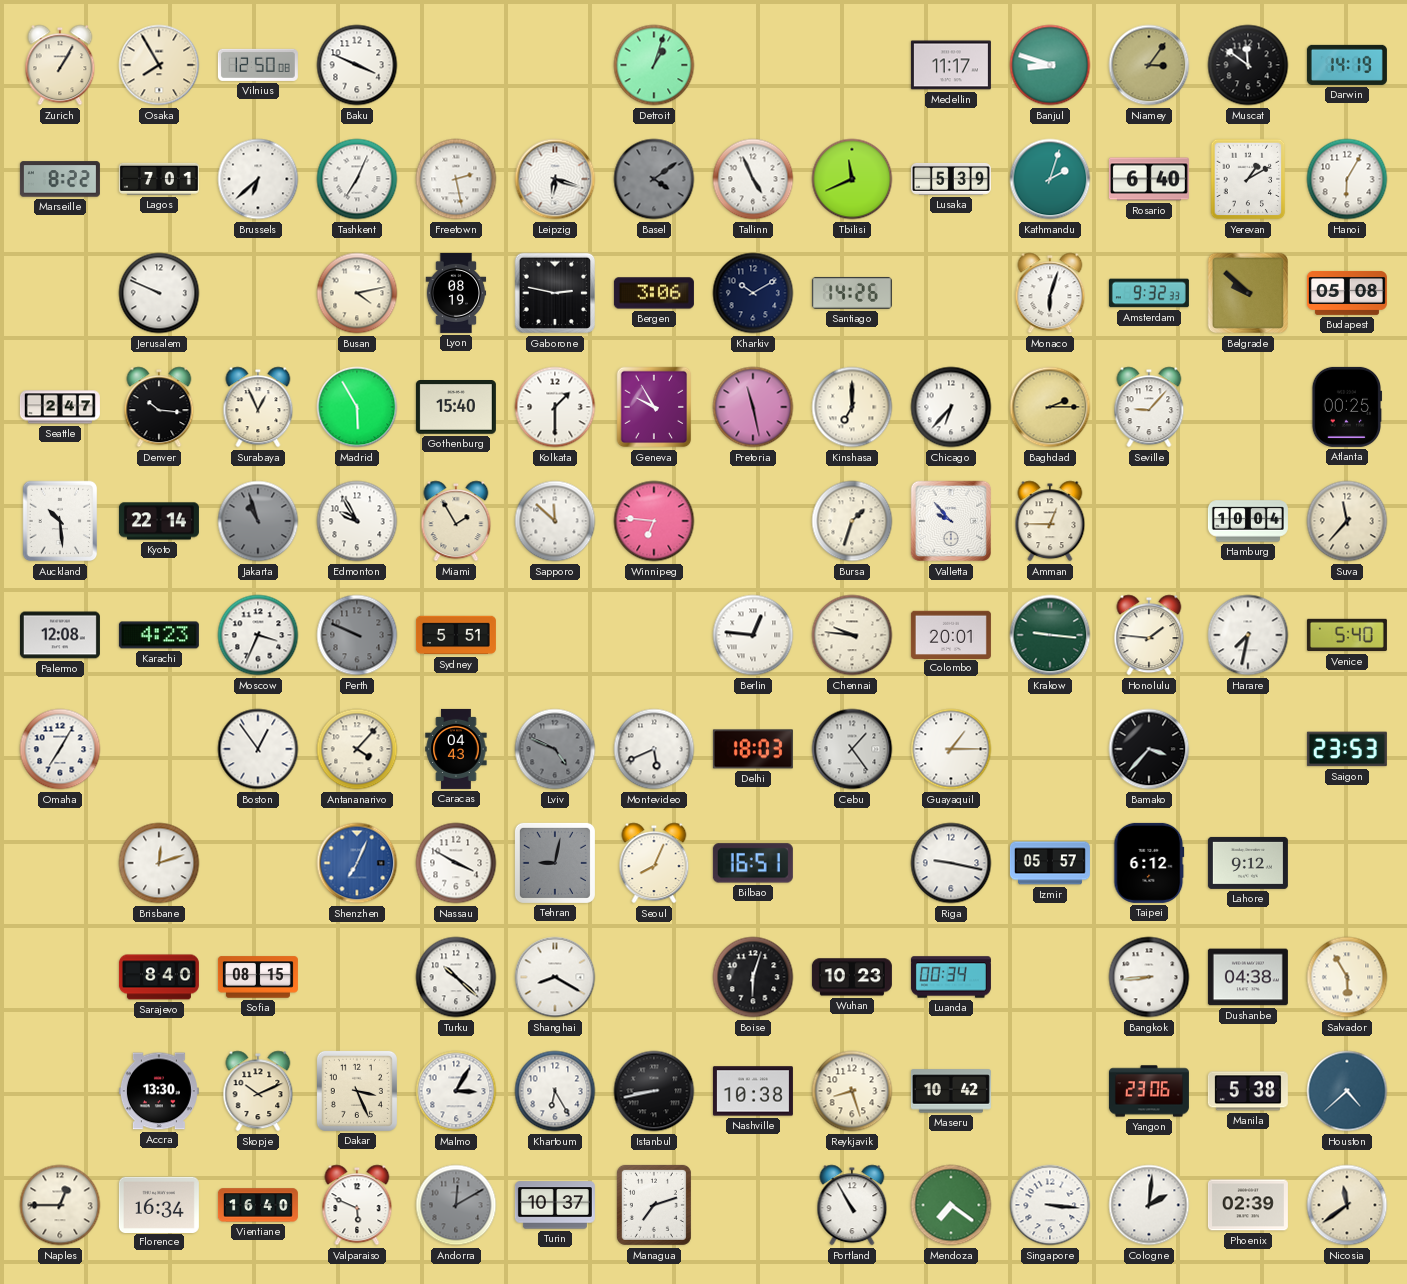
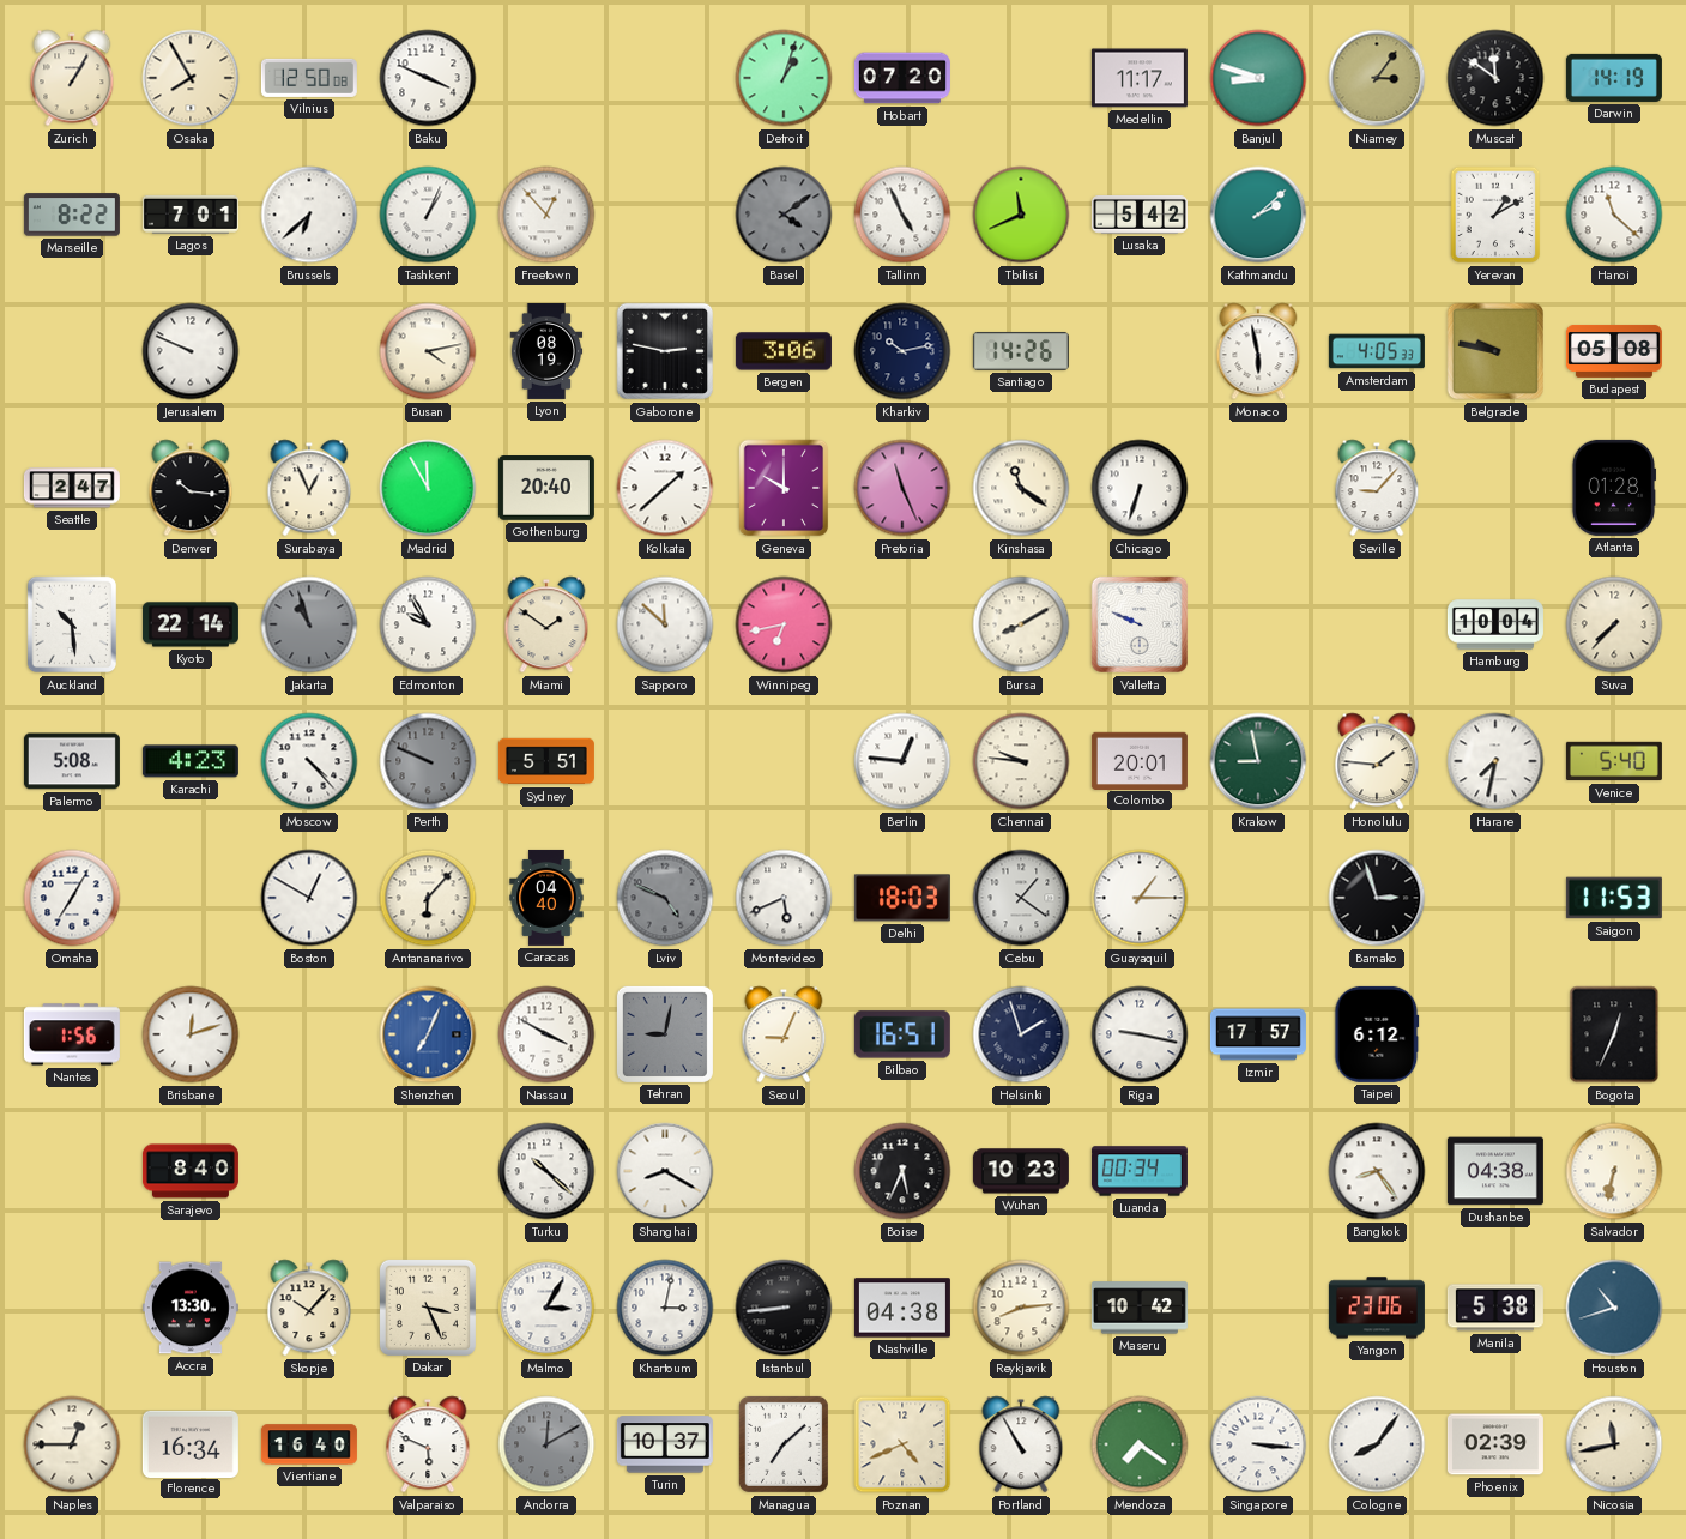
Hobart: none -> 07:20 (902, 78)
Tashkent: 7:04 -> 1:04 (428, 215)
Freetown: 2:28 -> 12:53 (546, 215)
Leipzig: 6:18 -> none (555, 179)
Lusaka: 5:39 -> 5:42 (1140, 215)
Kathmandu: 2:03 -> 2:08 (1258, 215)
Rosario: 6:40 -> none (1149, 179)
Hanoi: 6:05 -> 11:22 (1614, 215)
Kharkiv: 10:10 -> 10:13 (902, 351)
Monaco: 6:03 -> 5:58 (1258, 351)
Amsterdam: 9:32 -> 4:05 (1377, 351)
Belgrade: 9:52 -> 9:47 (1495, 351)
Madrid: 5:55 -> 11:55 (428, 488)
Gothenburg: 15:40 -> 20:40 (546, 489)
Kolkata: 1:30 -> 1:38 (665, 488)
Geneva: 9:55 -> 10:00 (784, 488)
Pretoria: 11:28 -> 11:26 (902, 488)
Kinshasa: 7:00 -> 11:21 (1021, 488)
Chicago: 6:37 -> 6:33 (1140, 488)
Baghdad: 2:15 -> none (1050, 407)
Atlanta: 00:25 -> 01:28 (1614, 488)
Miami: 1:55 -> 1:51 (546, 624)
Winnipeg: 6:46 -> 6:43 (784, 624)
Bursa: 1:33 -> 8:10 (1021, 624)
Valletta: 9:53 -> 9:49 (1140, 624)
Amman: 12:45 -> none (1050, 521)
Suva: 11:37 -> 7:37 (1614, 624)
Palermo: 12:08 -> 5:08 (72, 761)
Moscow: 3:34 -> 4:23 (309, 761)
Krakow: 9:16 -> 8:58 (1258, 761)
Boston: 12:54 -> 12:50 (309, 898)
Antananarivo: 4:07 -> 6:07 (428, 898)
Caracas: 04:43 -> 04:40 (546, 898)
Cebu: 1:24 -> 1:21 (1021, 898)
Bamako: 3:37 -> 2:57 (1377, 898)
Saigon: 23:53 -> 11:53 (1614, 898)
Nantes: none -> 1:56 (72, 1034)
Seoul: 8:04 -> 9:04 (784, 1034)
Helsinki: none -> 1:57 (1021, 1034)
Izmir: 05:57 -> 17:57 (1258, 1034)
Lahore: 9:12 -> none (1248, 863)
Bogota: none -> 12:34 (1614, 1034)
Sofia: 08:15 -> none (258, 977)
Boise: 6:03 -> 5:34 (902, 1171)
Bangkok: 8:44 -> 8:24 (1377, 1171)
Salvador: 5:55 -> 6:32 (1614, 1171)
Skopje: 10:11 -> 10:07 (309, 1308)
Khartoum: 6:25 -> 3:02 (665, 1308)
Istanbul: 8:43 -> 8:44 (784, 1308)
Nashville: 10:38 -> 04:38 (902, 1308)
Reykjavik: 8:27 -> 8:14 (1021, 1308)
Houston: 4:38 -> 10:42 (1614, 1308)
Managua: 7:12 -> 7:08 (784, 1444)
Poznan: none -> 4:41 (902, 1444)
Cologne: 2:01 -> 8:06 (1377, 1444)
Nicosia: 11:39 -> 11:43 (1614, 1444)
